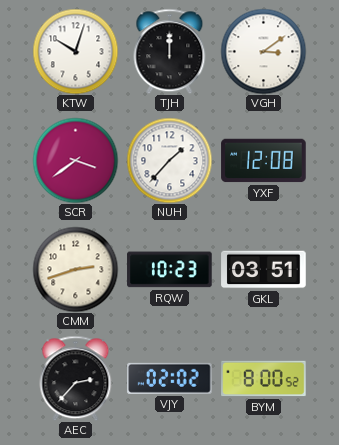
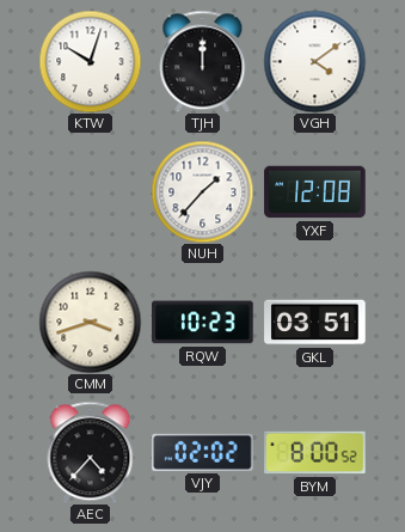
VGH: 3:09 -> 4:09 (314, 61)
SCR: 3:39 -> none (75, 160)
CMM: 2:42 -> 3:42 (90, 322)
AEC: 2:37 -> 4:37 (91, 452)
